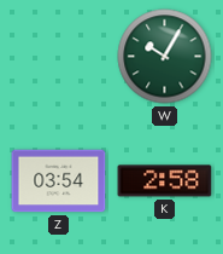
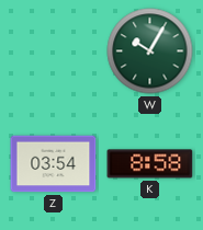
K: 2:58 -> 8:58 (150, 164)
